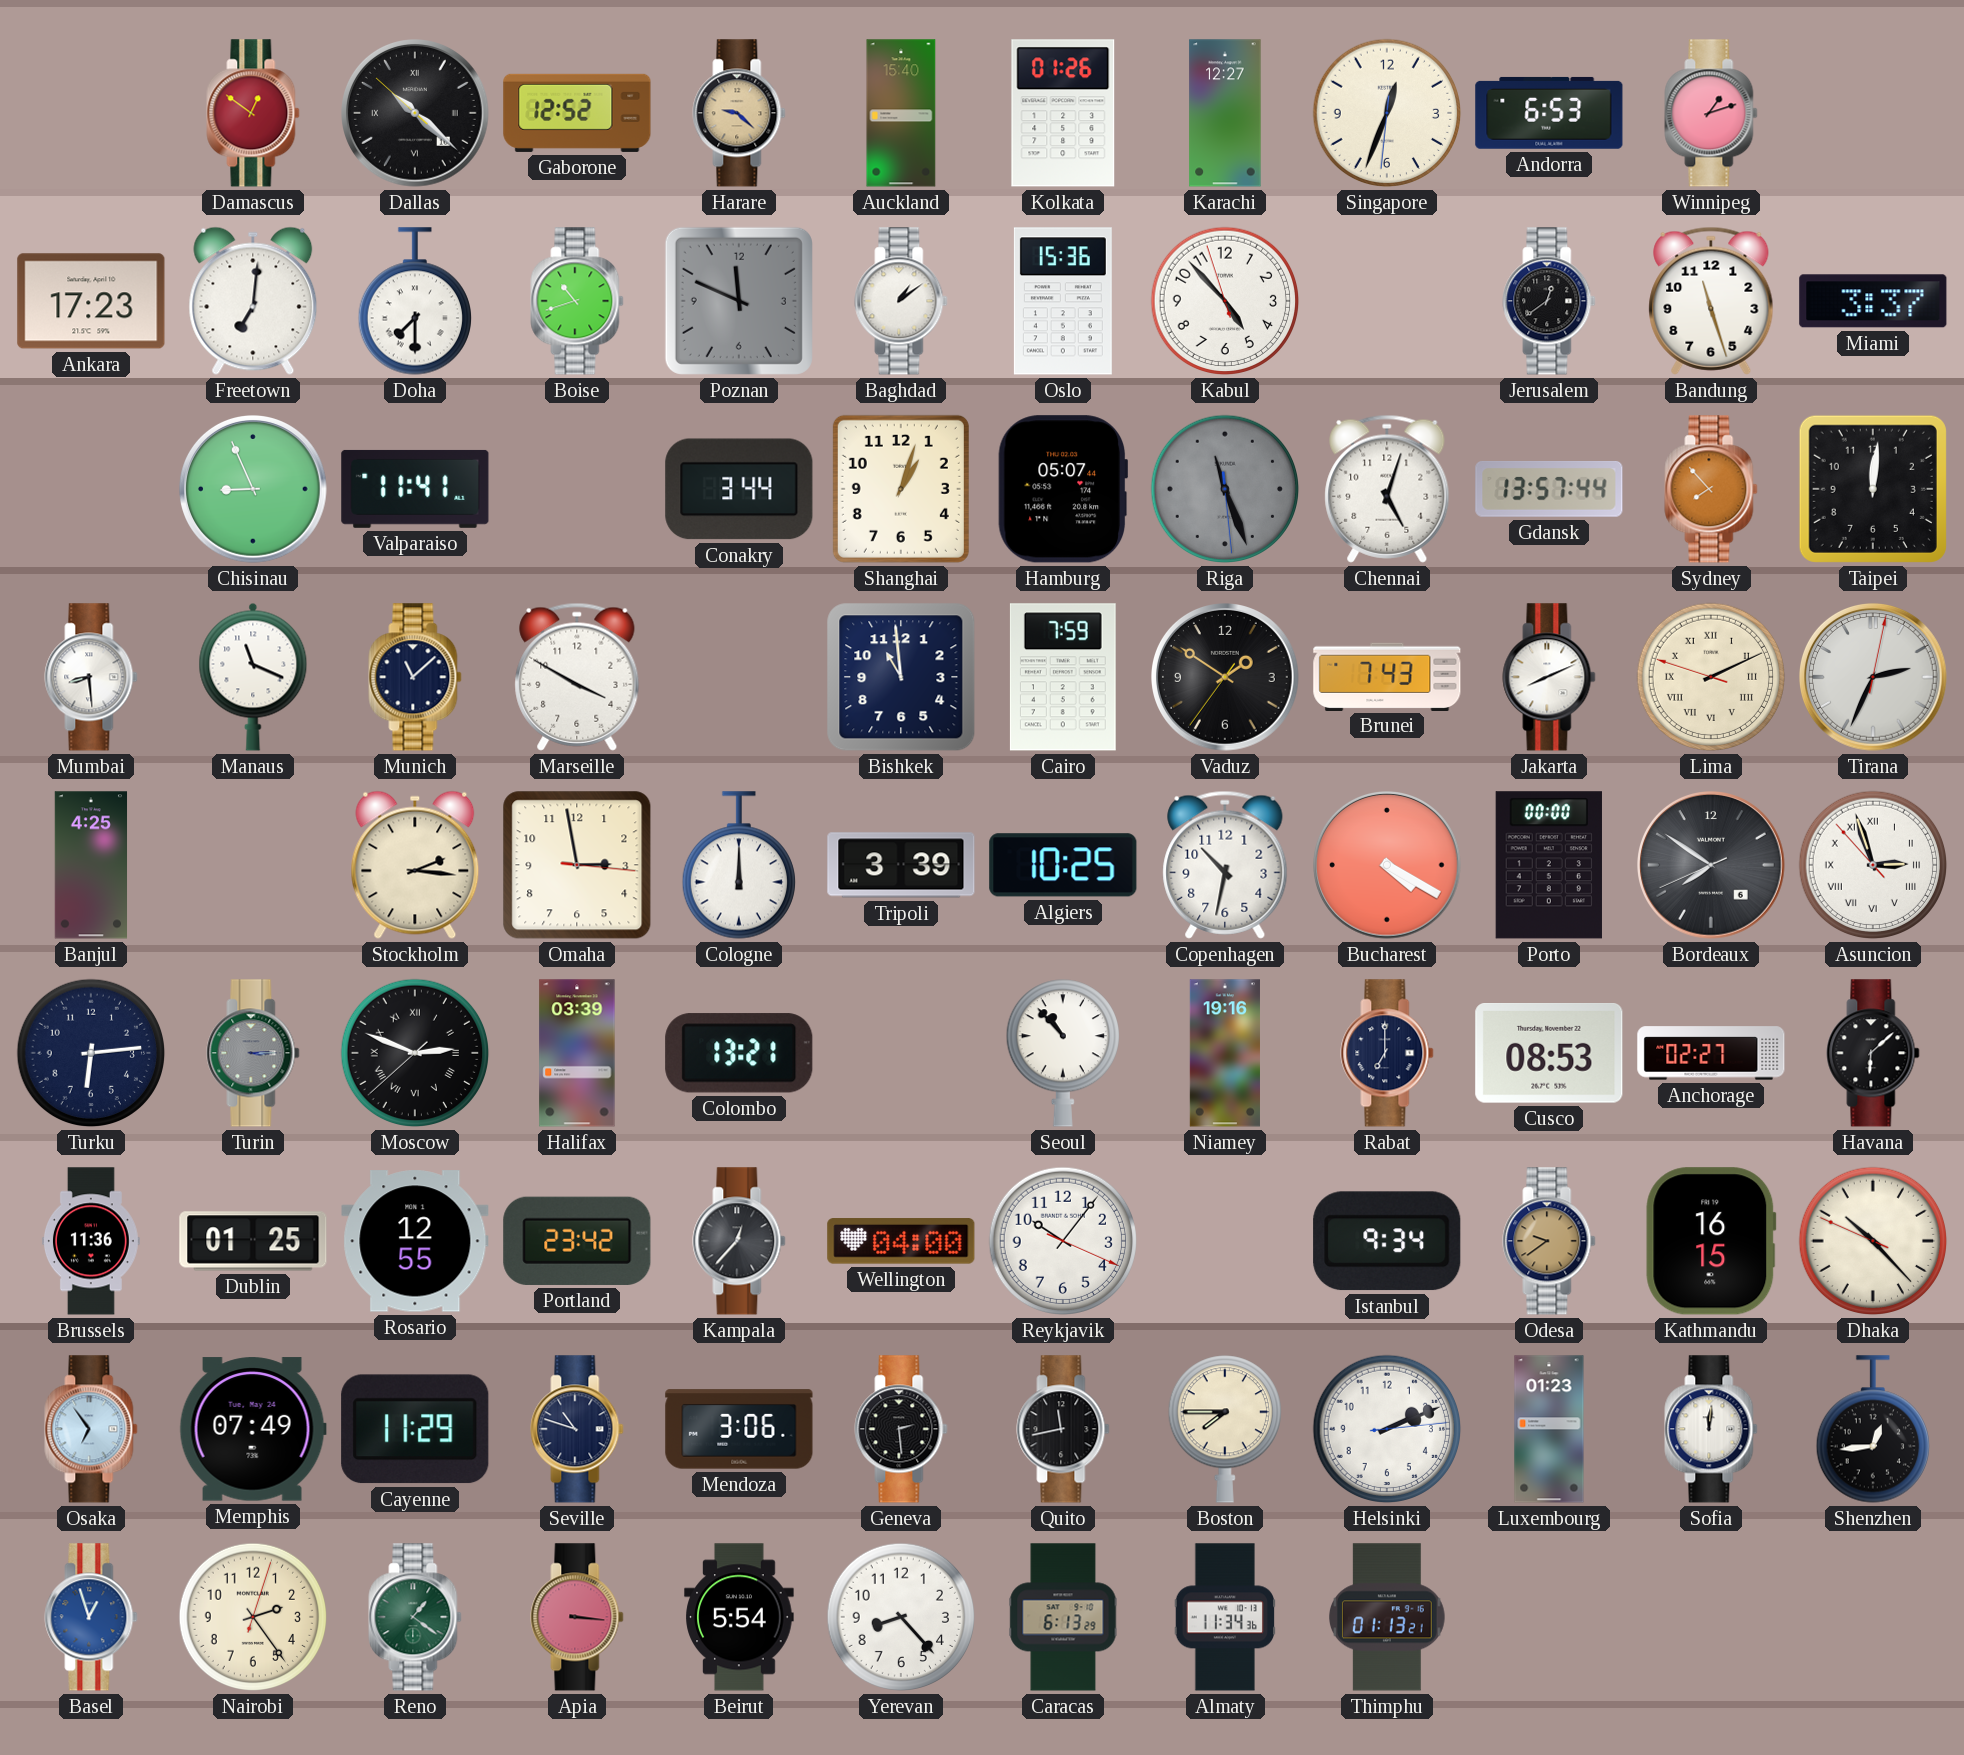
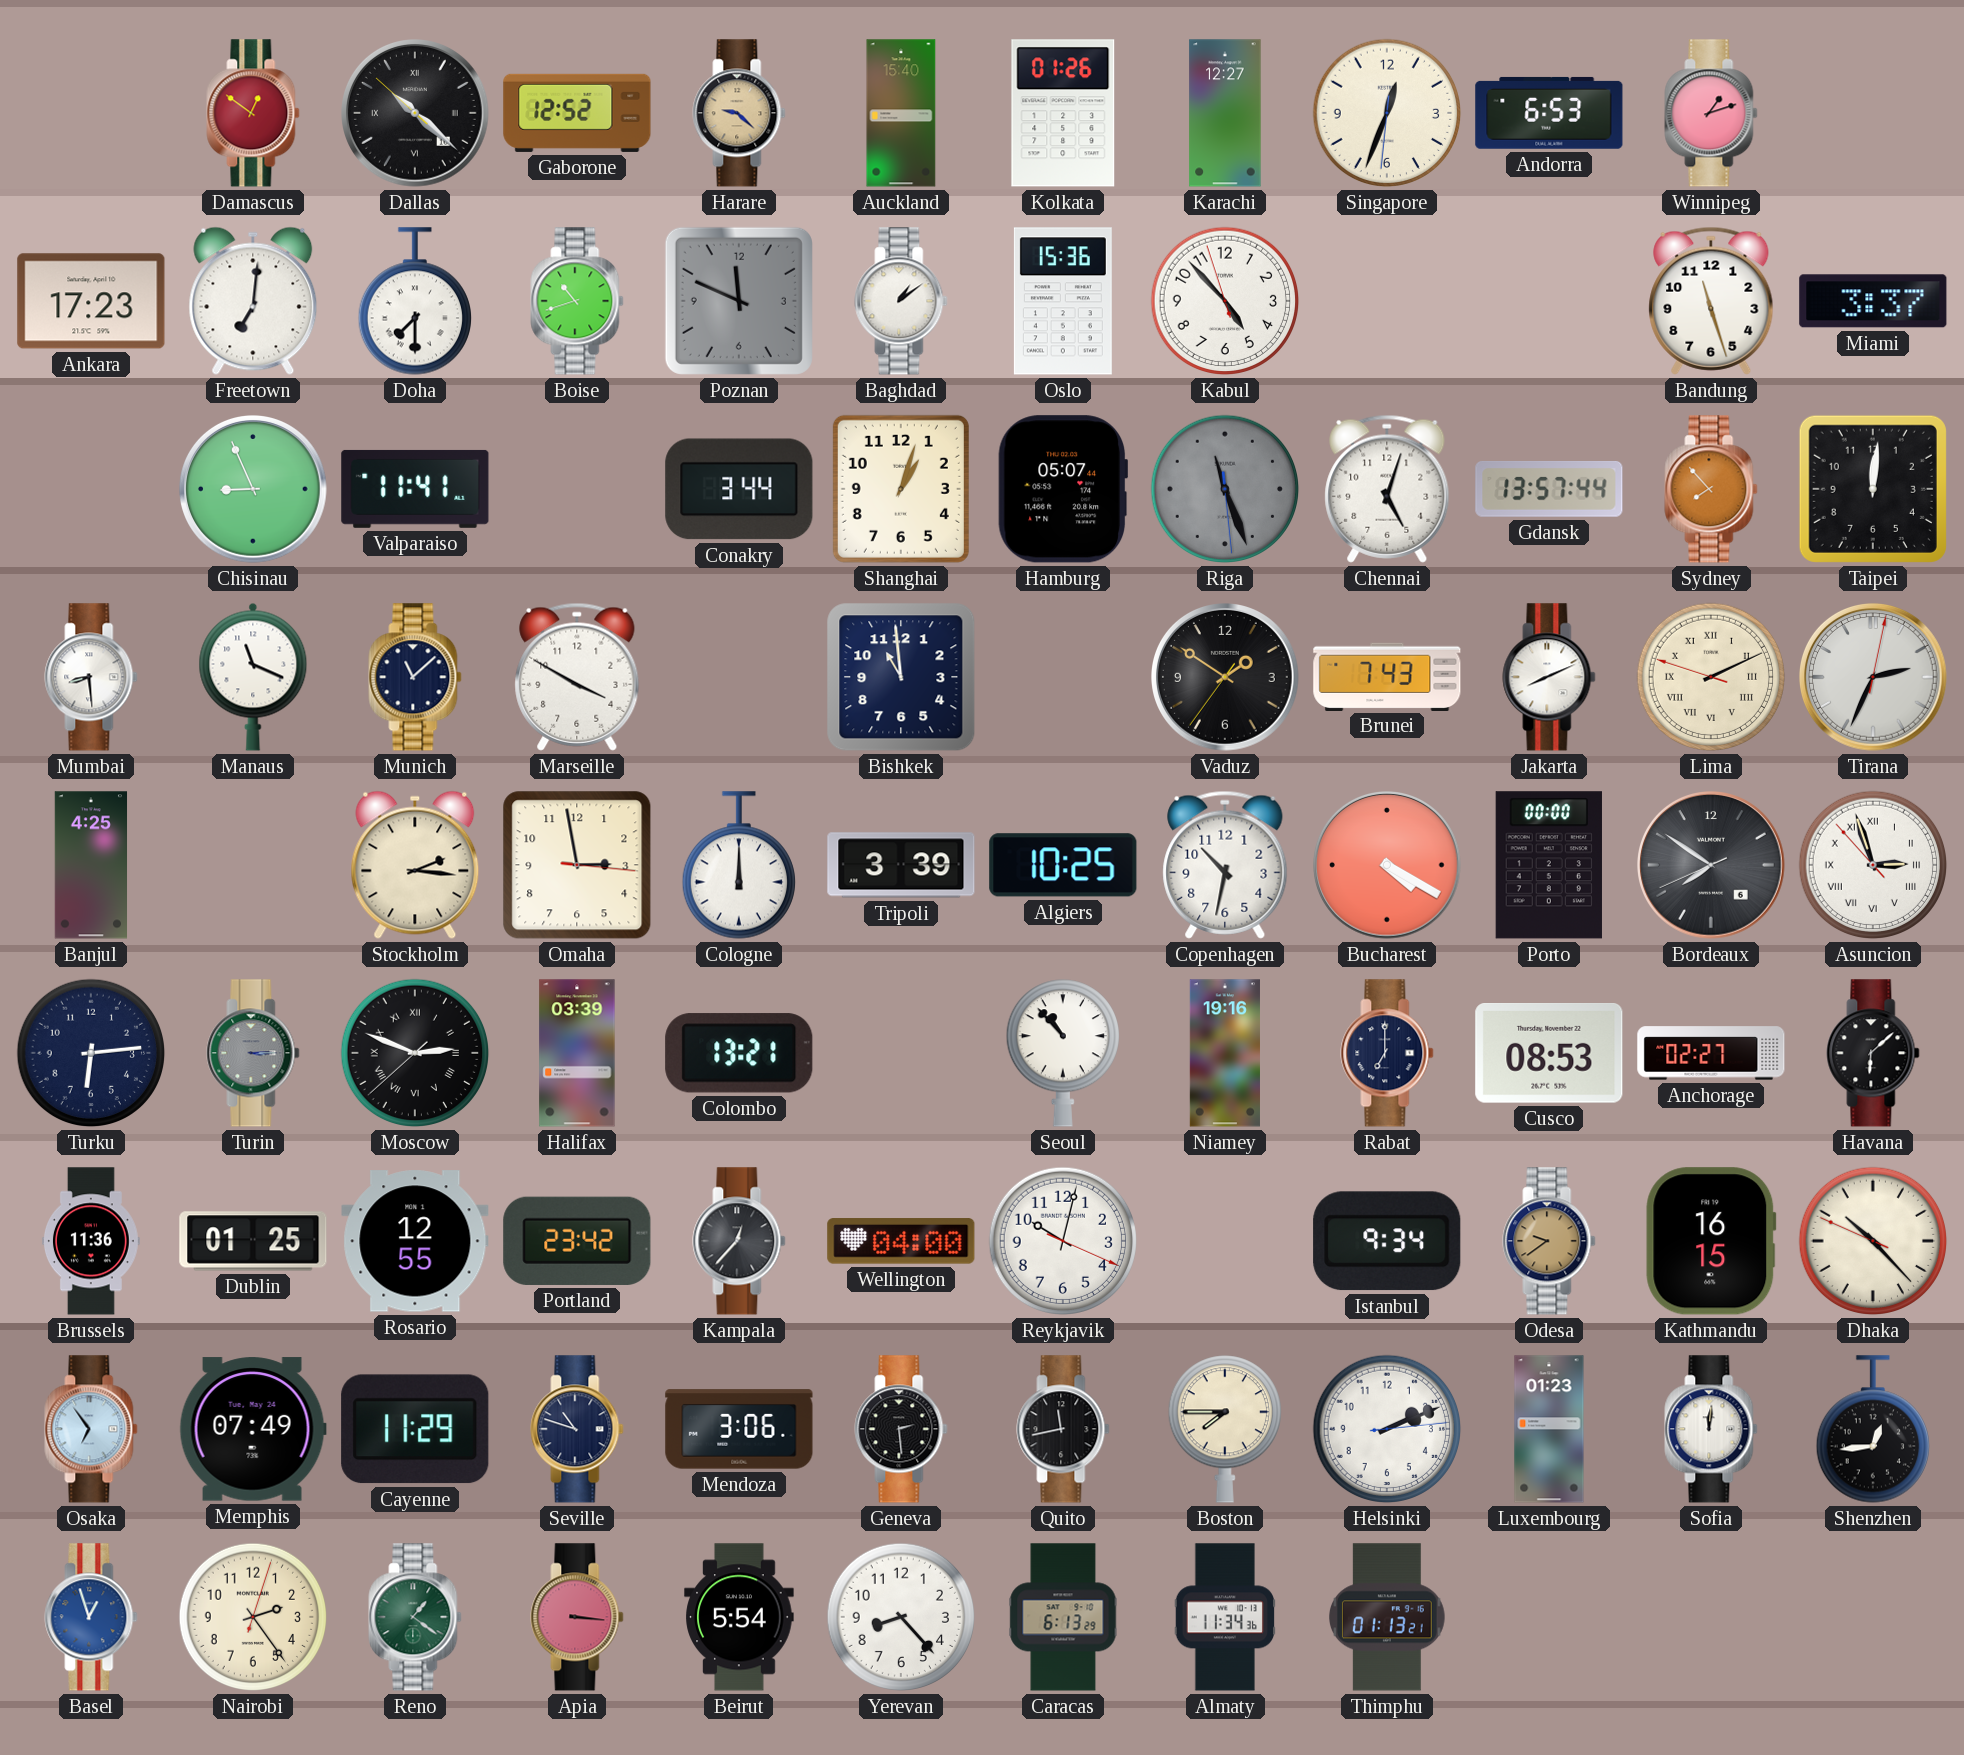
Jerusalem: 12:39 -> none (1549, 301)
Cairo: 7:59 -> none (1063, 677)
Reykjavik: 10:06 -> 10:02 (1063, 1241)
